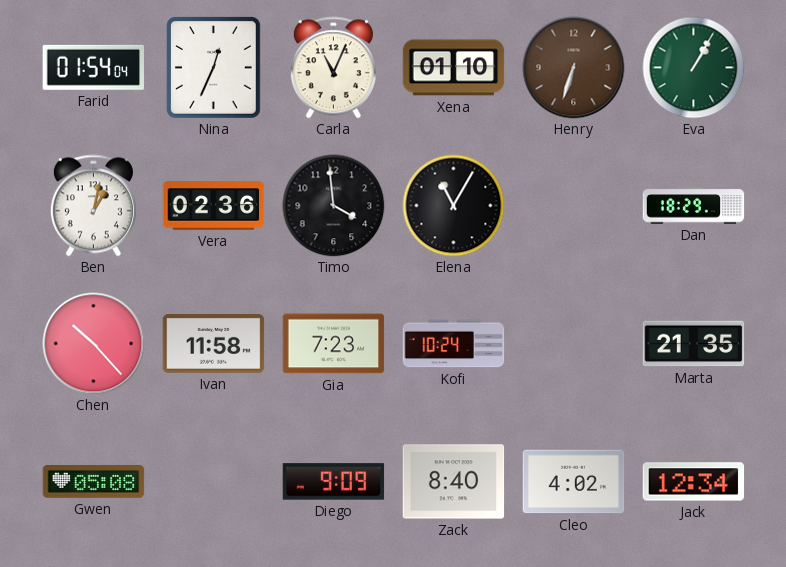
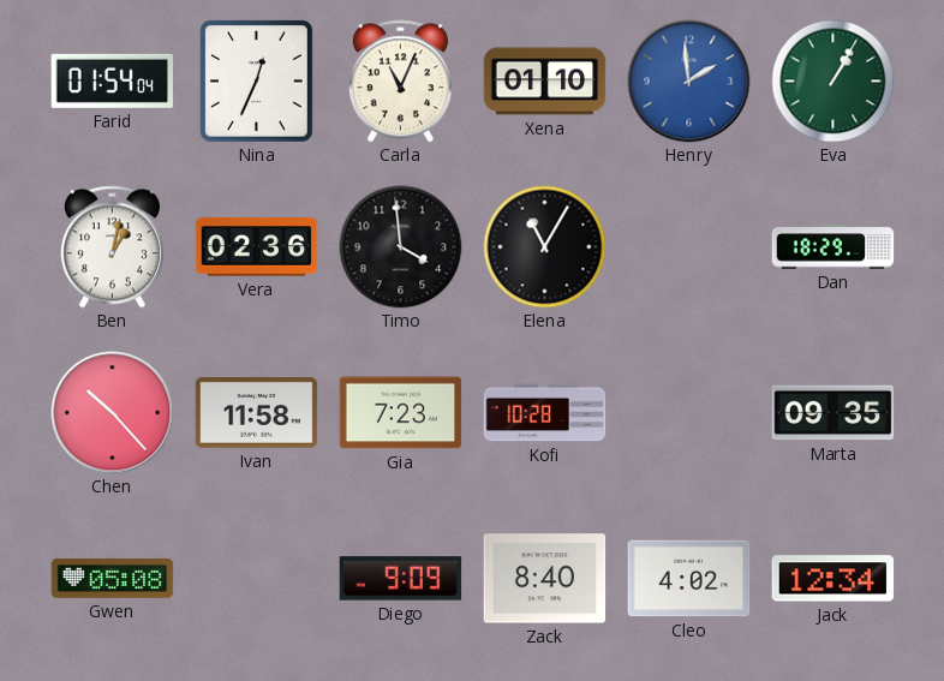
Henry: 6:33 -> 1:59 (689, 82)
Henry dial: brown -> blue (689, 82)
Kofi: 10:24 -> 10:28 (545, 413)
Marta: 21:35 -> 09:35 (834, 413)
